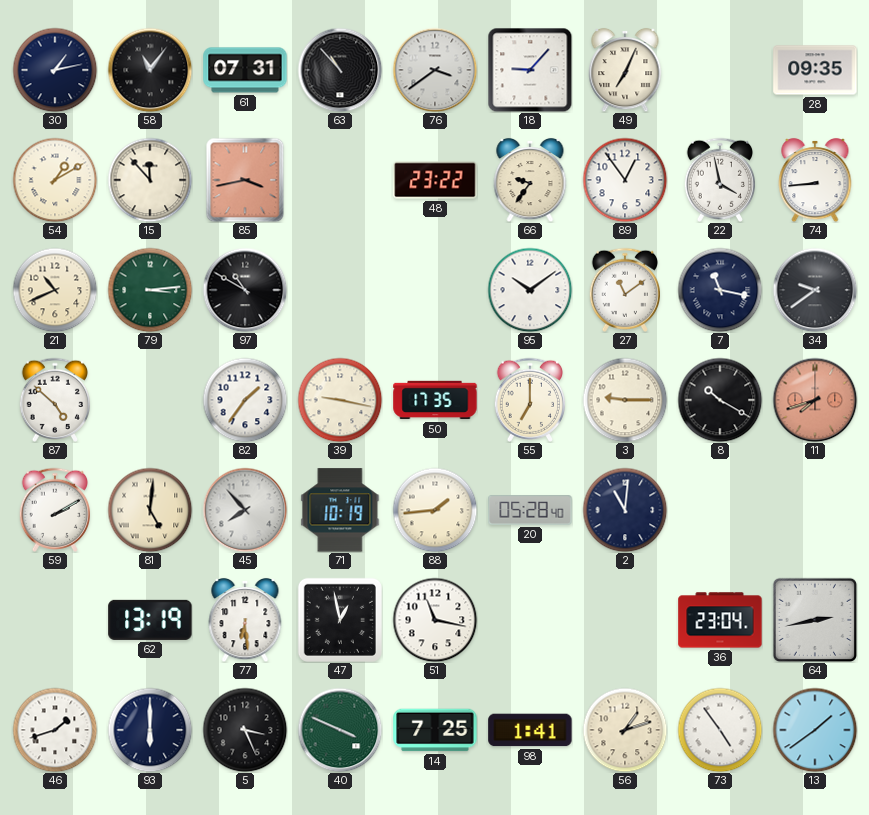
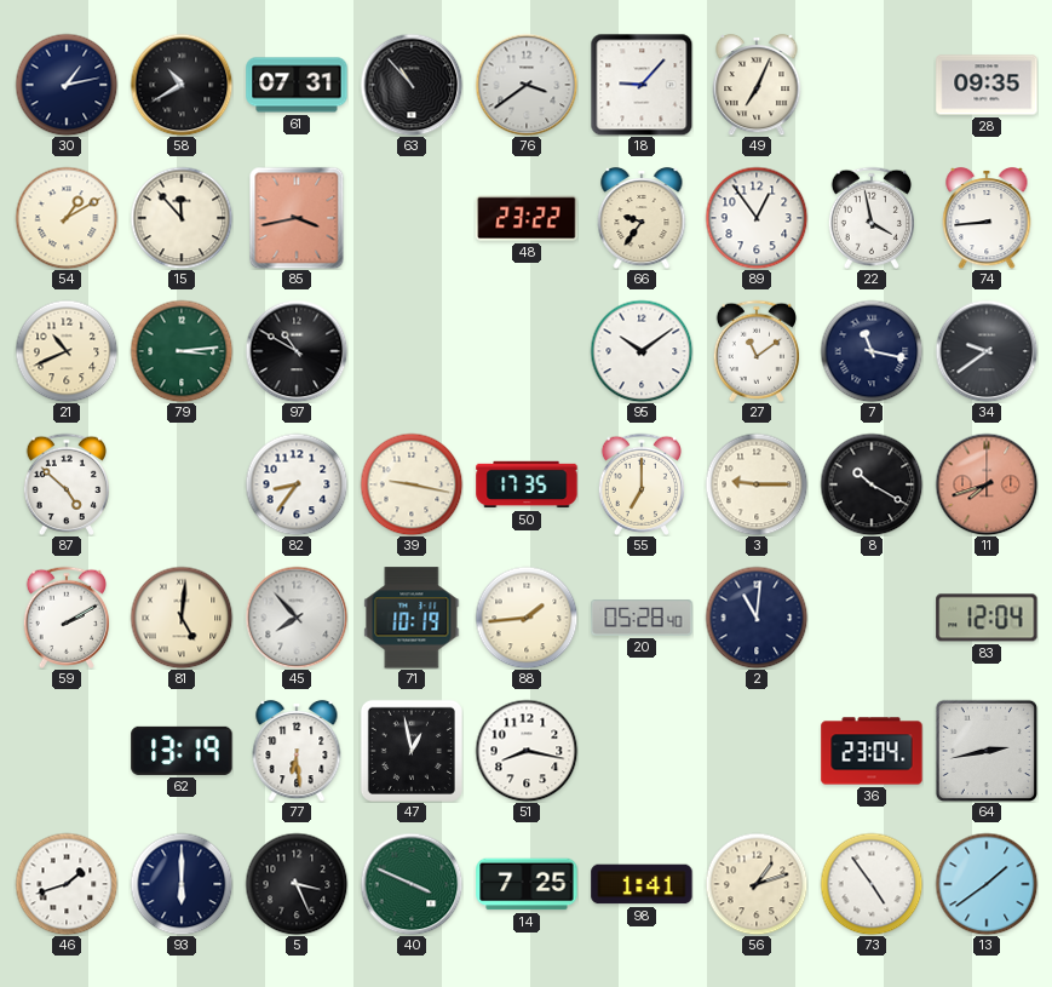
58: 11:06 -> 10:40 (182, 85)
82: 1:36 -> 8:36 (297, 484)
83: none -> 12:04 (987, 618)
51: 11:17 -> 8:17 (527, 751)
